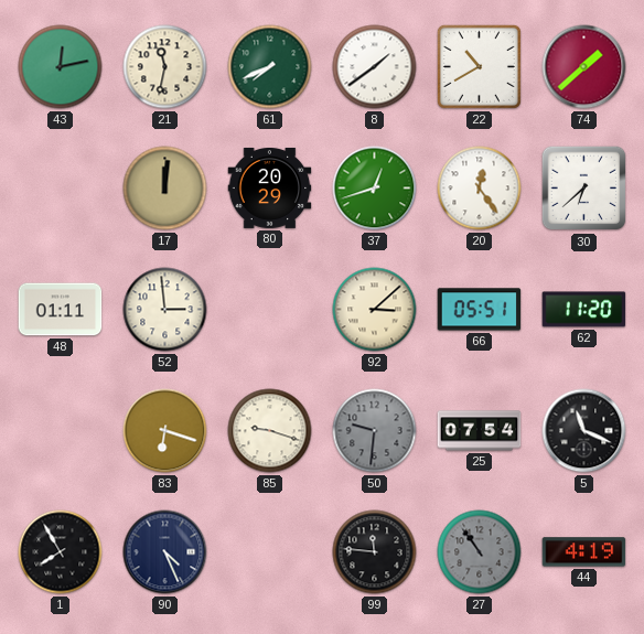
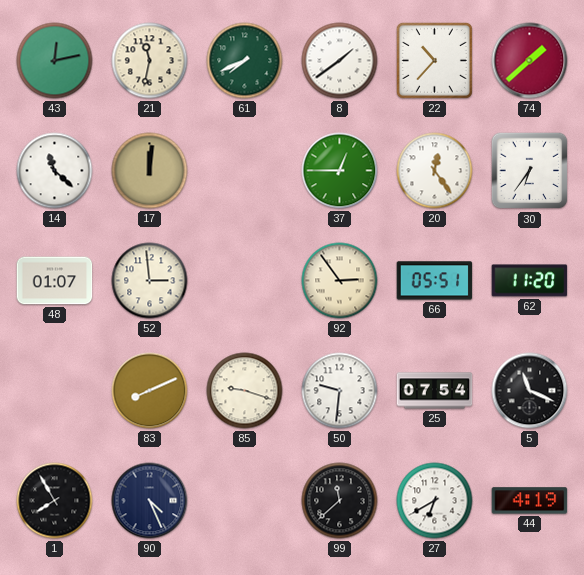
22: 10:40 -> 10:37 (434, 60)
14: none -> 11:22 (55, 171)
80: 20:29 -> none (270, 187)
37: 12:42 -> 12:45 (340, 171)
30: 6:38 -> 6:36 (530, 171)
48: 01:11 -> 01:07 (55, 281)
92: 3:08 -> 2:54 (340, 281)
83: 6:18 -> 8:11 (150, 391)
50 dial: grey -> white (340, 391)
99: 11:46 -> 11:38 (340, 501)
27: 10:54 -> 6:40 (435, 501)
27 dial: grey -> white (435, 501)
